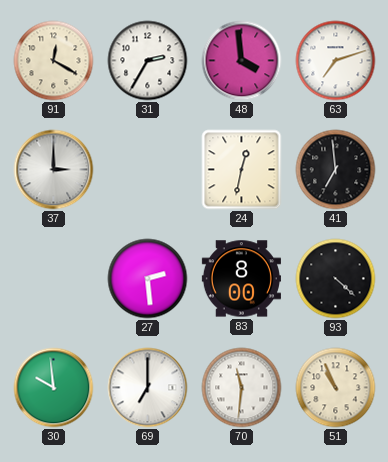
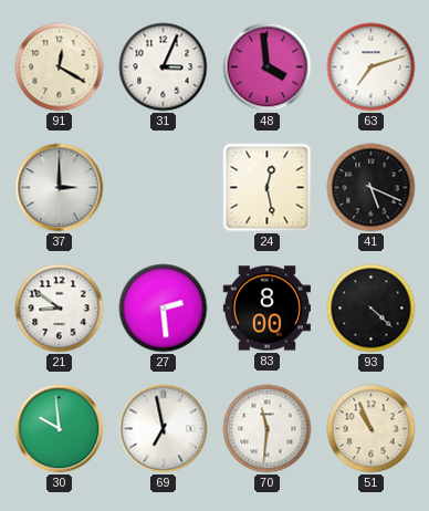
31: 2:35 -> 3:04 (164, 67)
24: 12:32 -> 12:28 (268, 188)
41: 6:59 -> 5:19 (372, 188)
21: none -> 8:51 (60, 309)
69: 7:00 -> 6:58 (164, 429)
